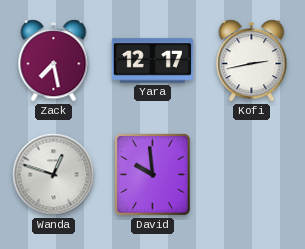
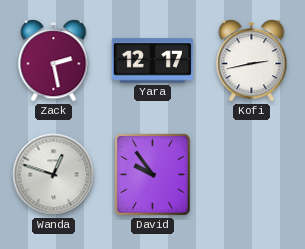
Zack: 7:28 -> 2:28 (54, 61)
David: 9:59 -> 9:54 (153, 175)
